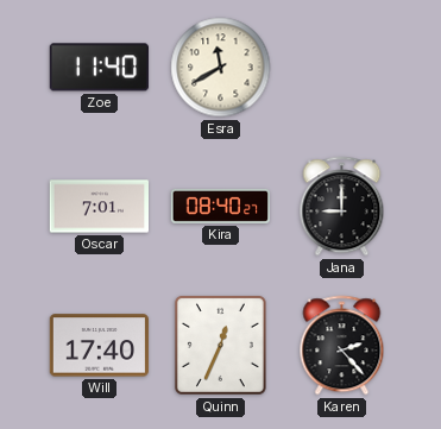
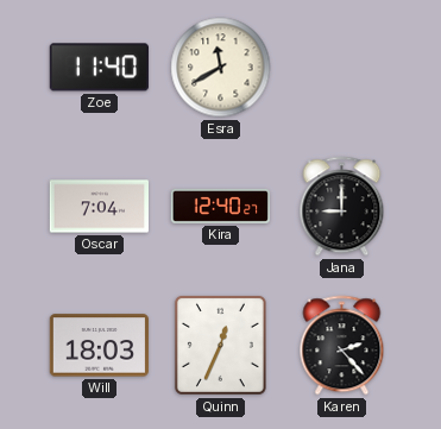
Oscar: 7:01 -> 7:04 (99, 207)
Kira: 08:40 -> 12:40 (220, 206)
Will: 17:40 -> 18:03 (99, 346)
